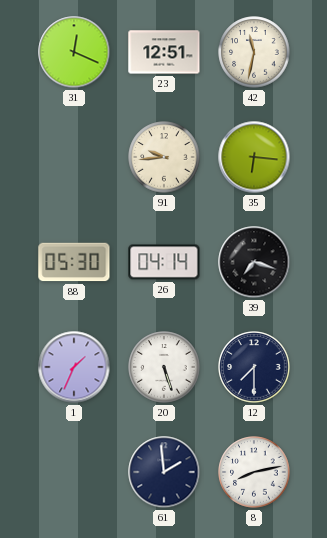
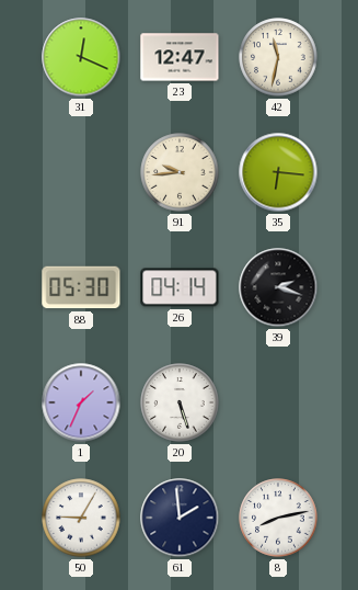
23: 12:51 -> 12:47 (180, 57)
39: 7:18 -> 2:18 (278, 287)
12: 7:30 -> none (254, 367)
50: none -> 9:05 (81, 518)
